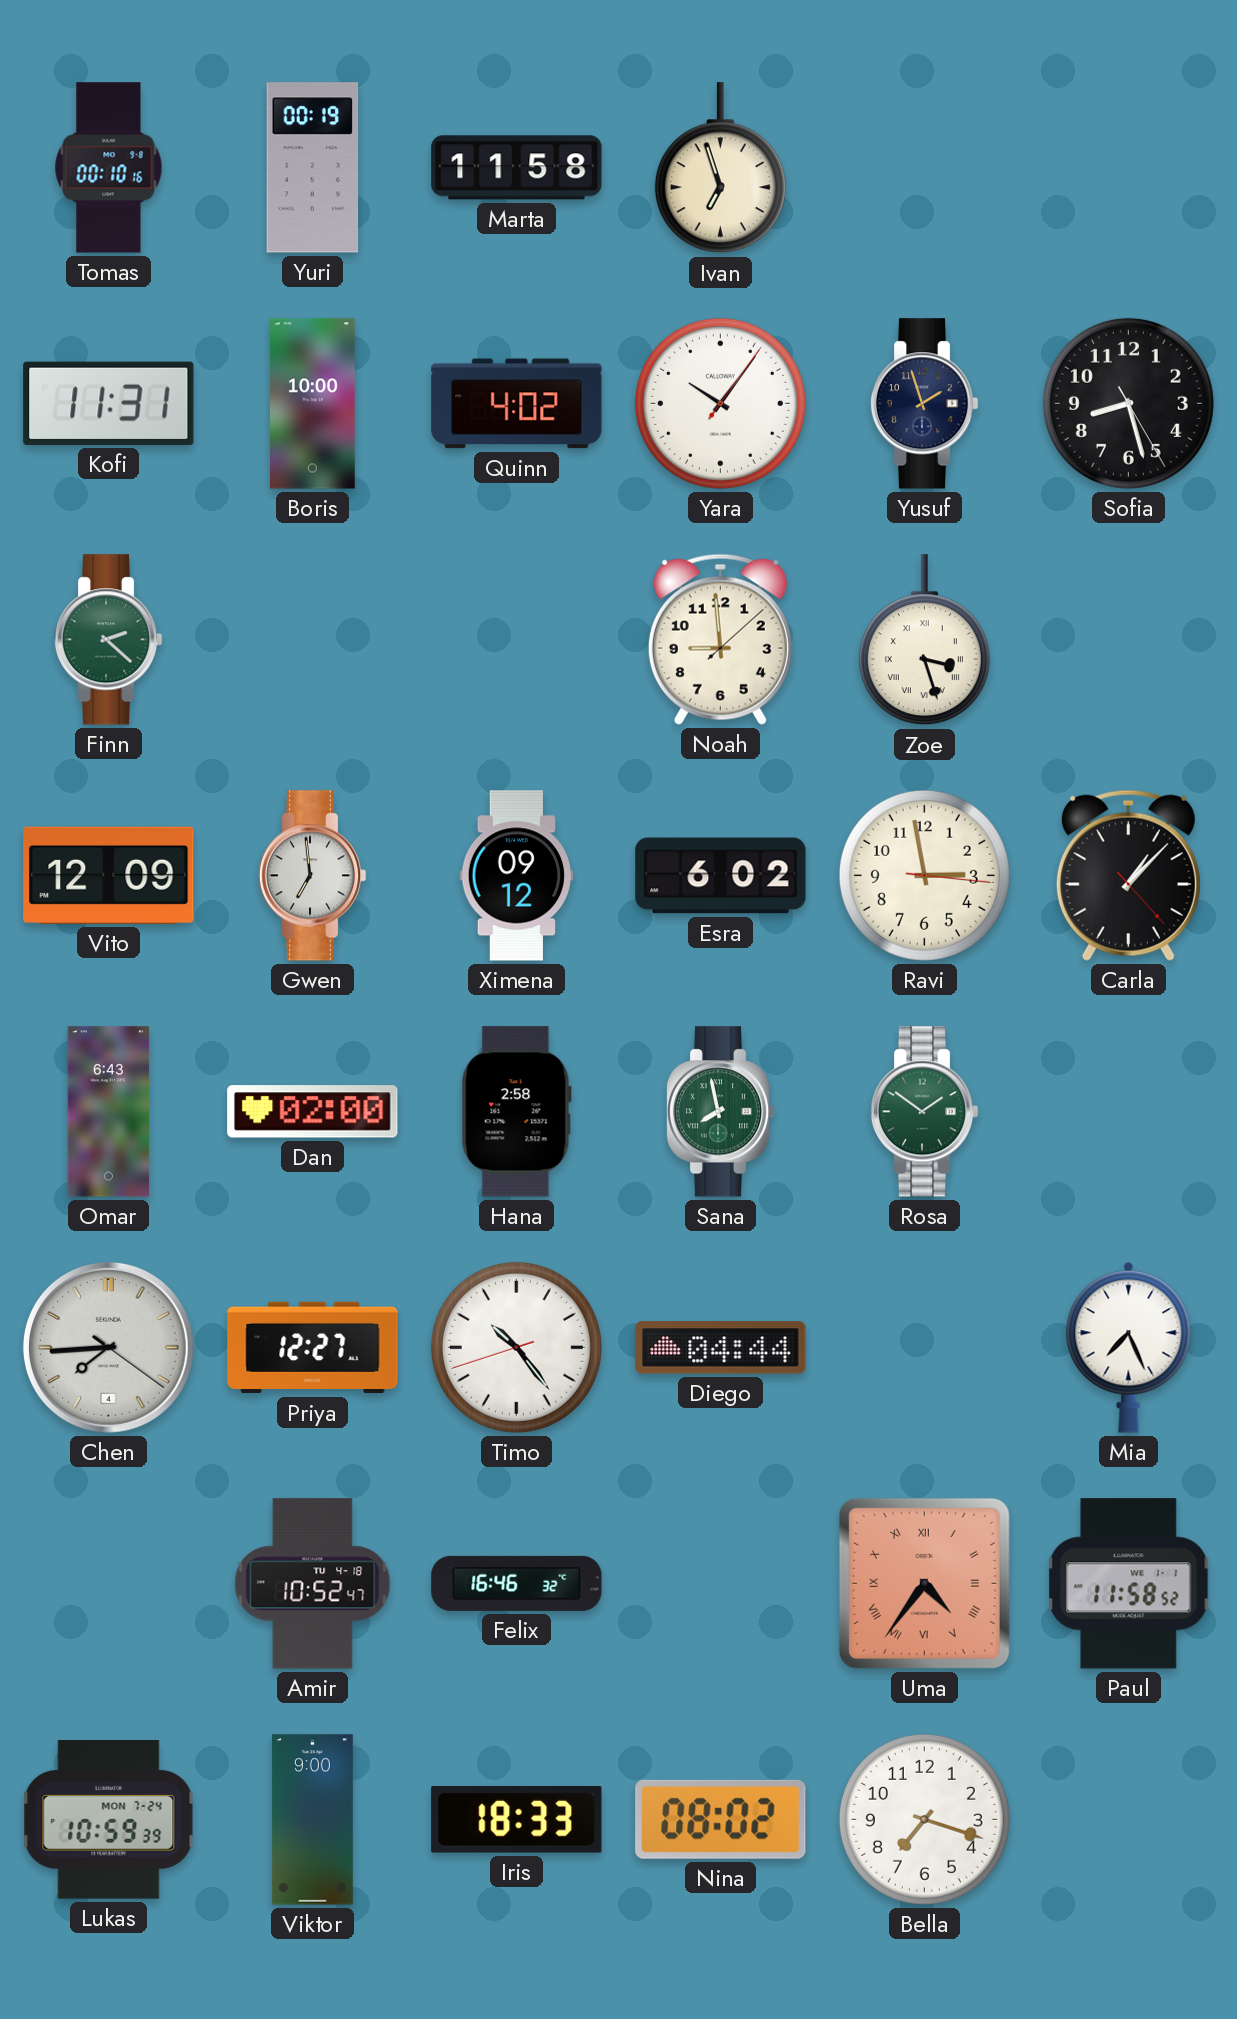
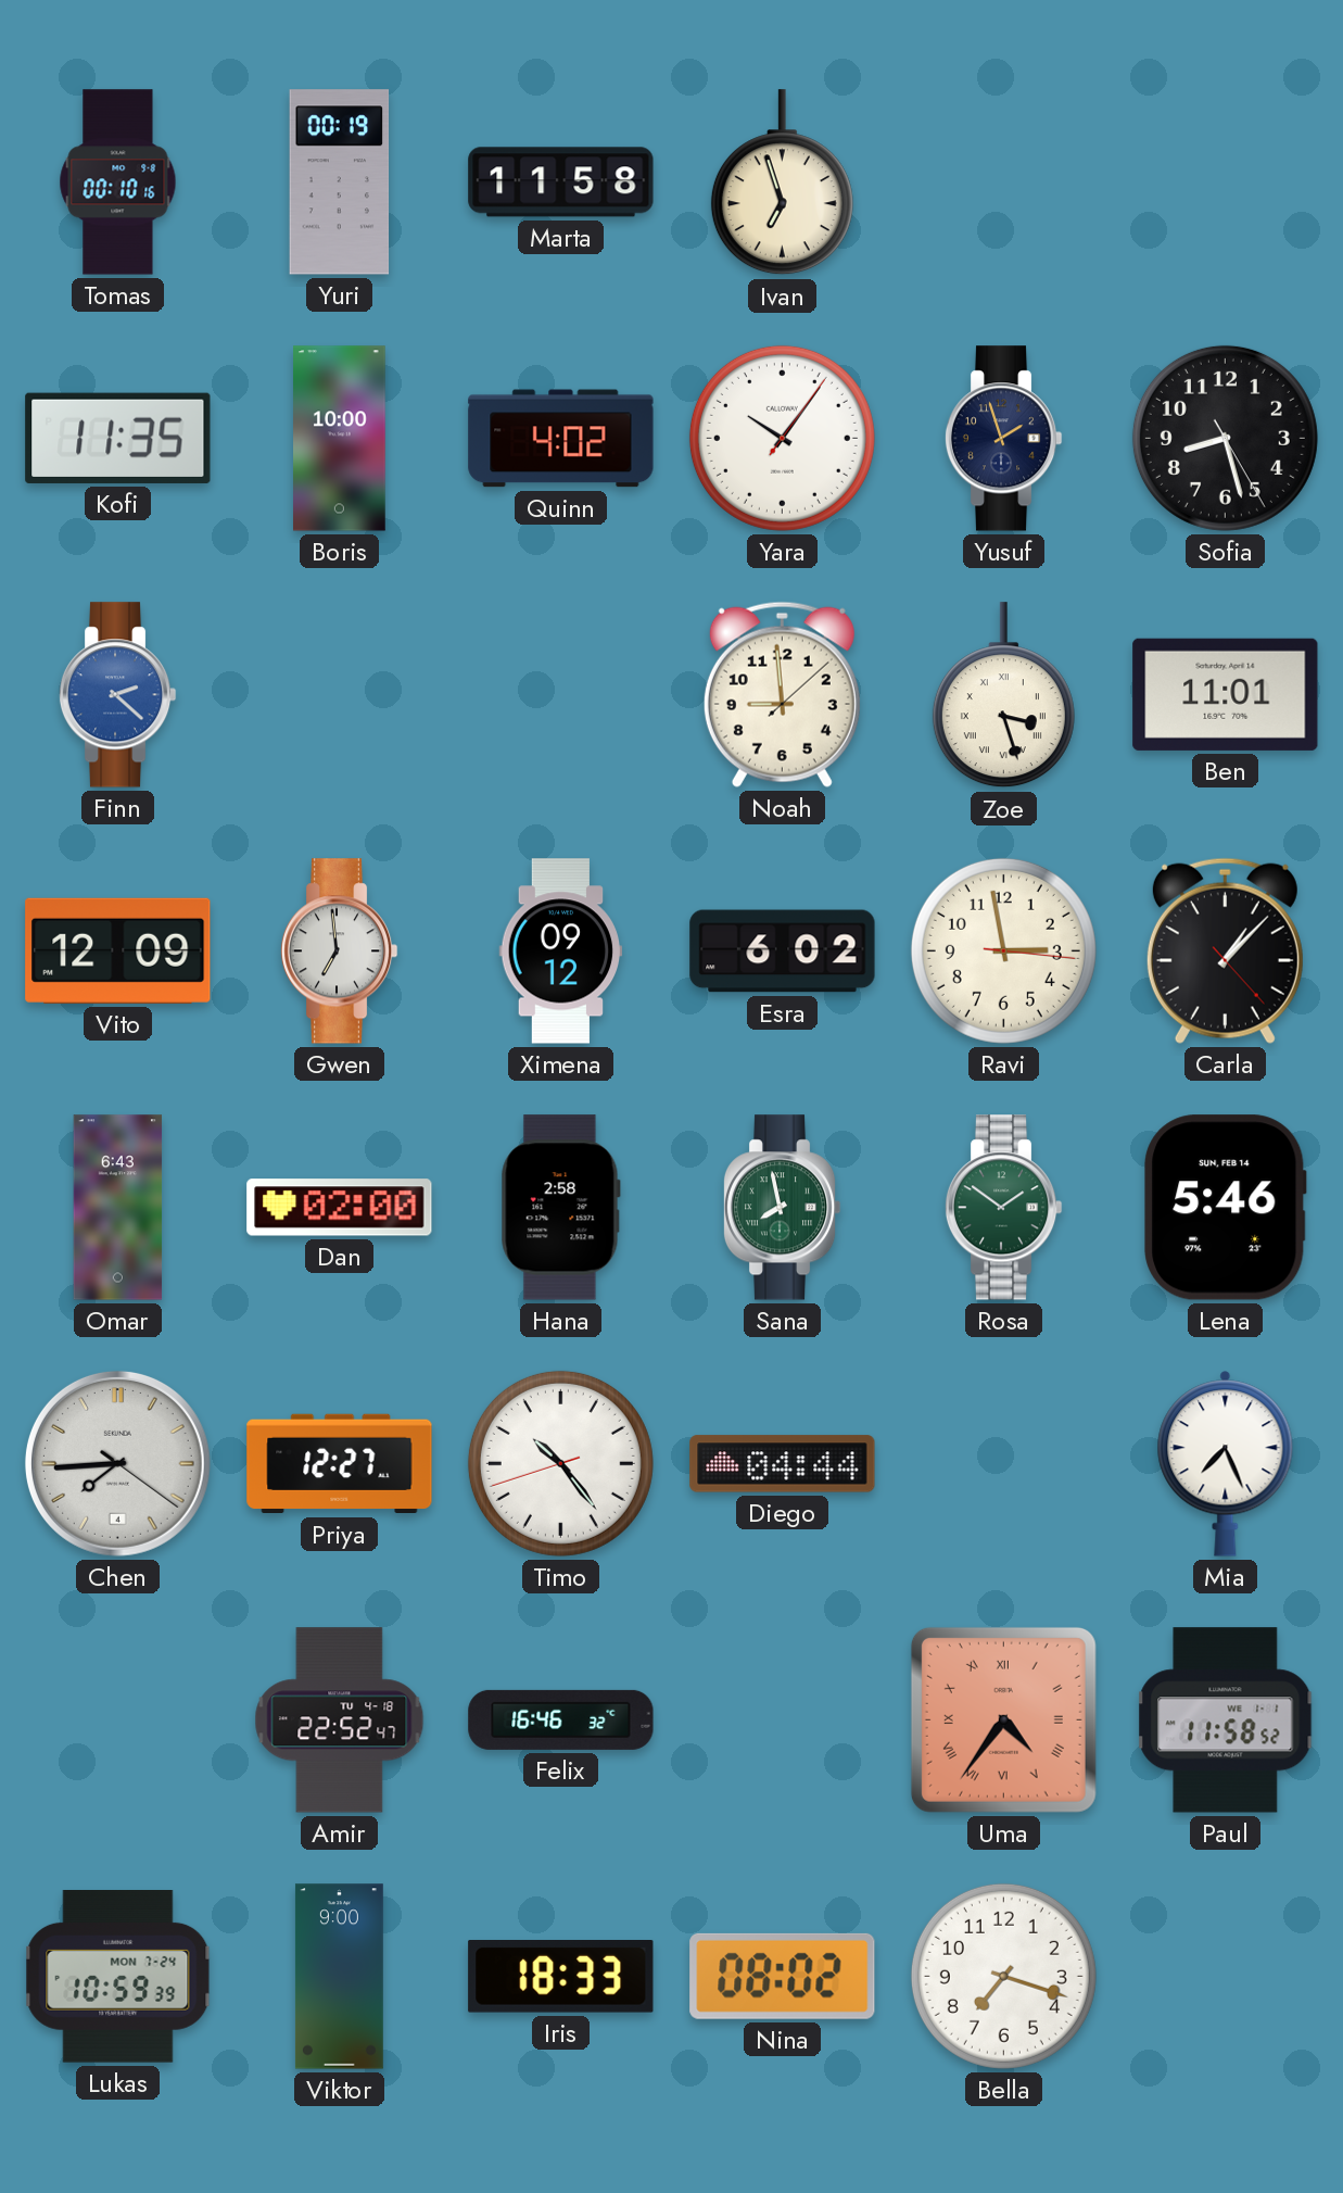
Kofi: 11:31 -> 11:35 (118, 438)
Finn dial: green -> blue (117, 695)
Ben: none -> 11:01 (1226, 694)
Lena: none -> 5:46 (1226, 1208)
Amir: 10:52 -> 22:52 (340, 1721)
